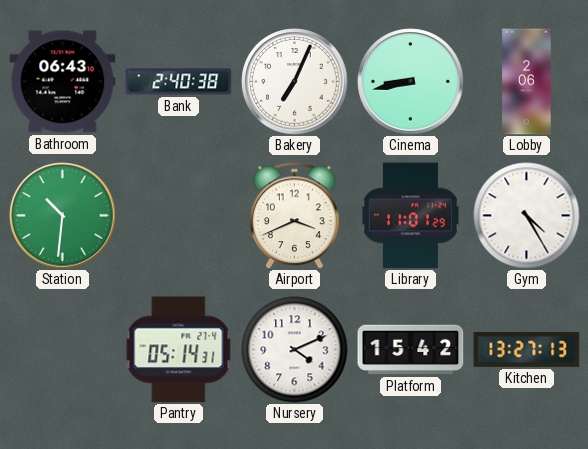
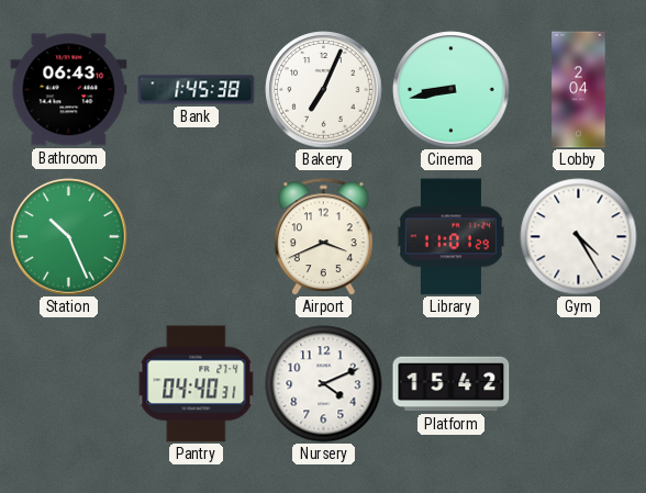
Bank: 2:40 -> 1:45 (197, 90)
Lobby: 2:06 -> 2:04 (579, 90)
Station: 10:31 -> 10:26 (69, 237)
Pantry: 05:14 -> 04:40 (197, 384)
Kitchen: 13:27 -> none (527, 349)
